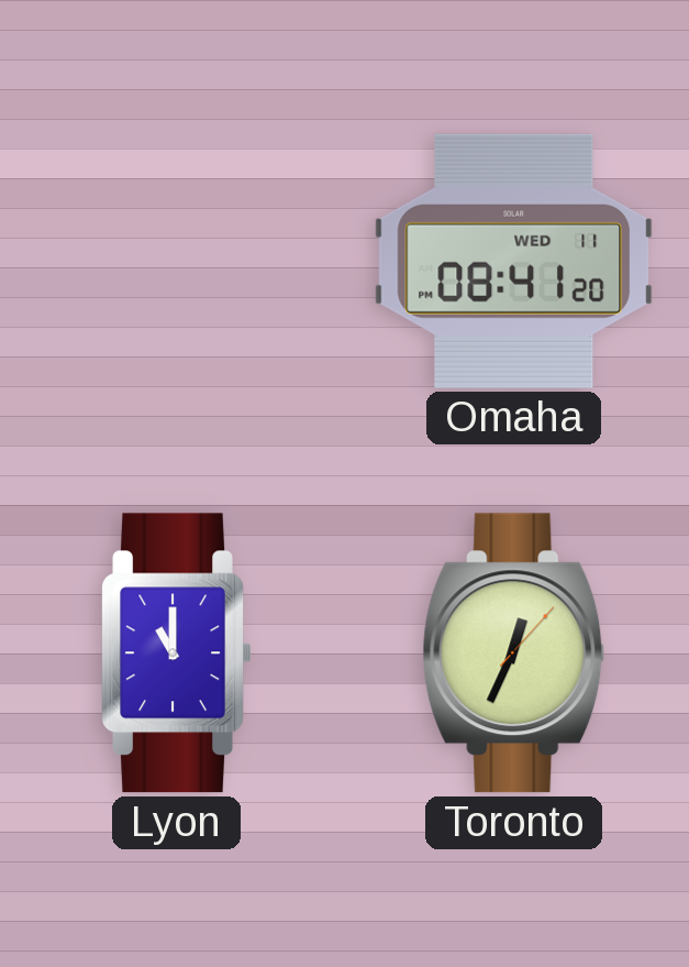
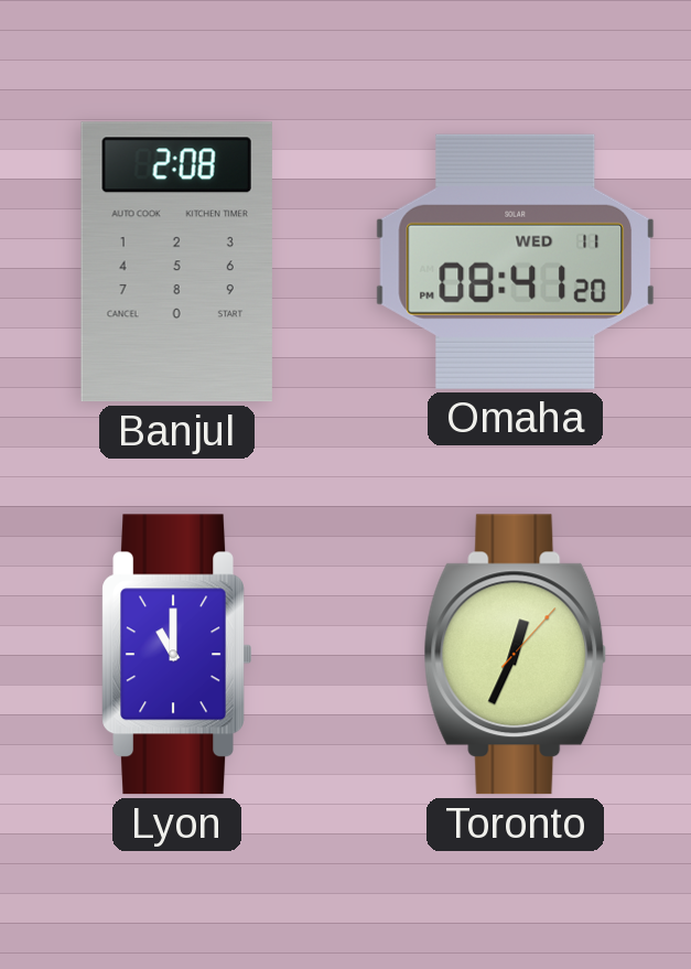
Banjul: none -> 2:08 (176, 262)
